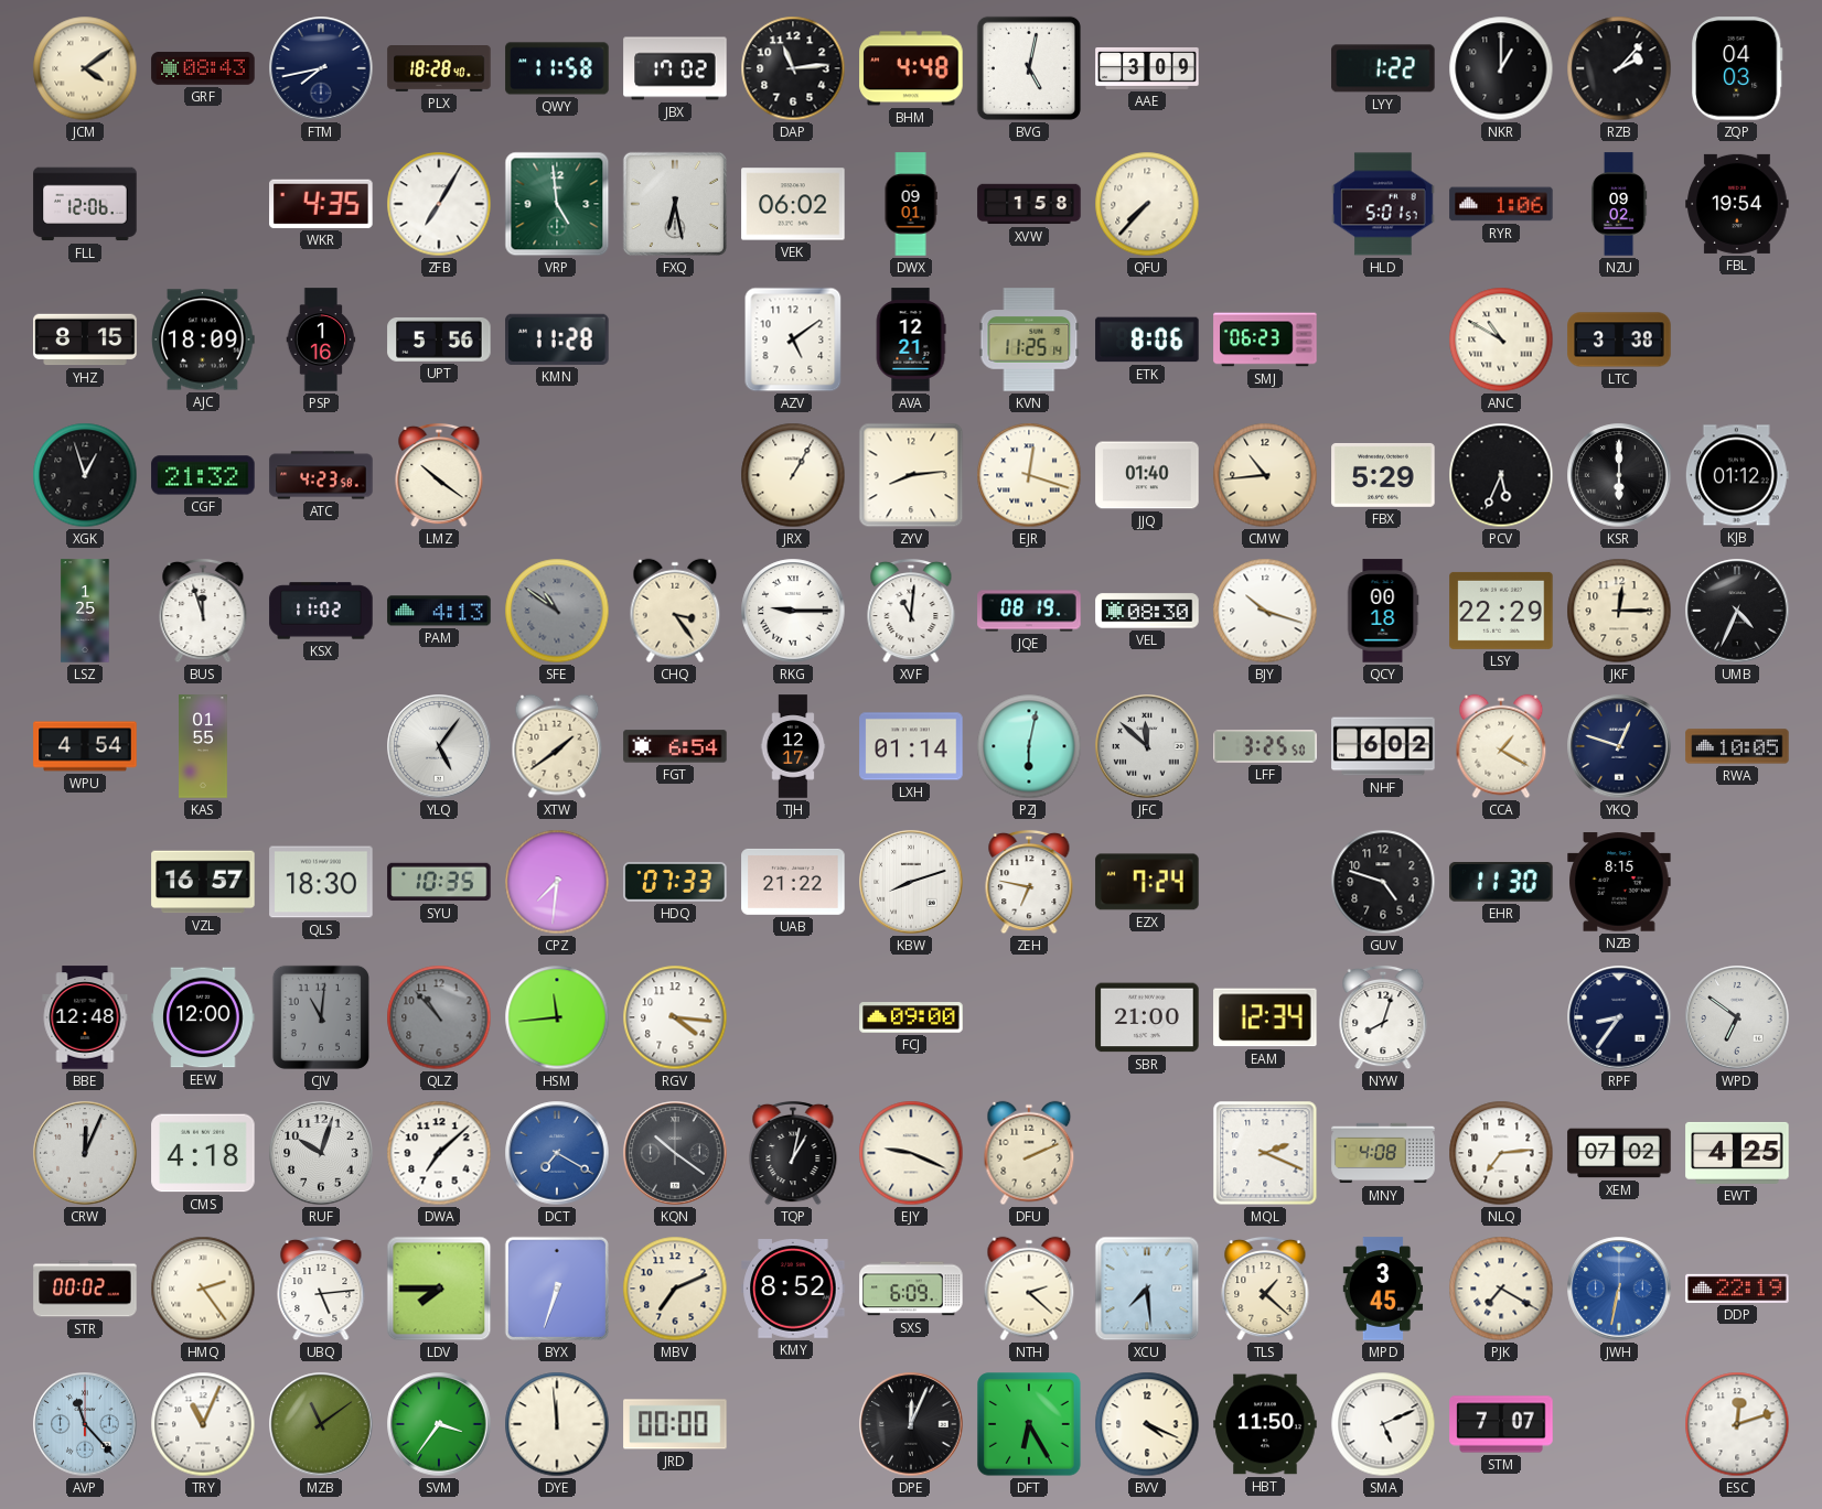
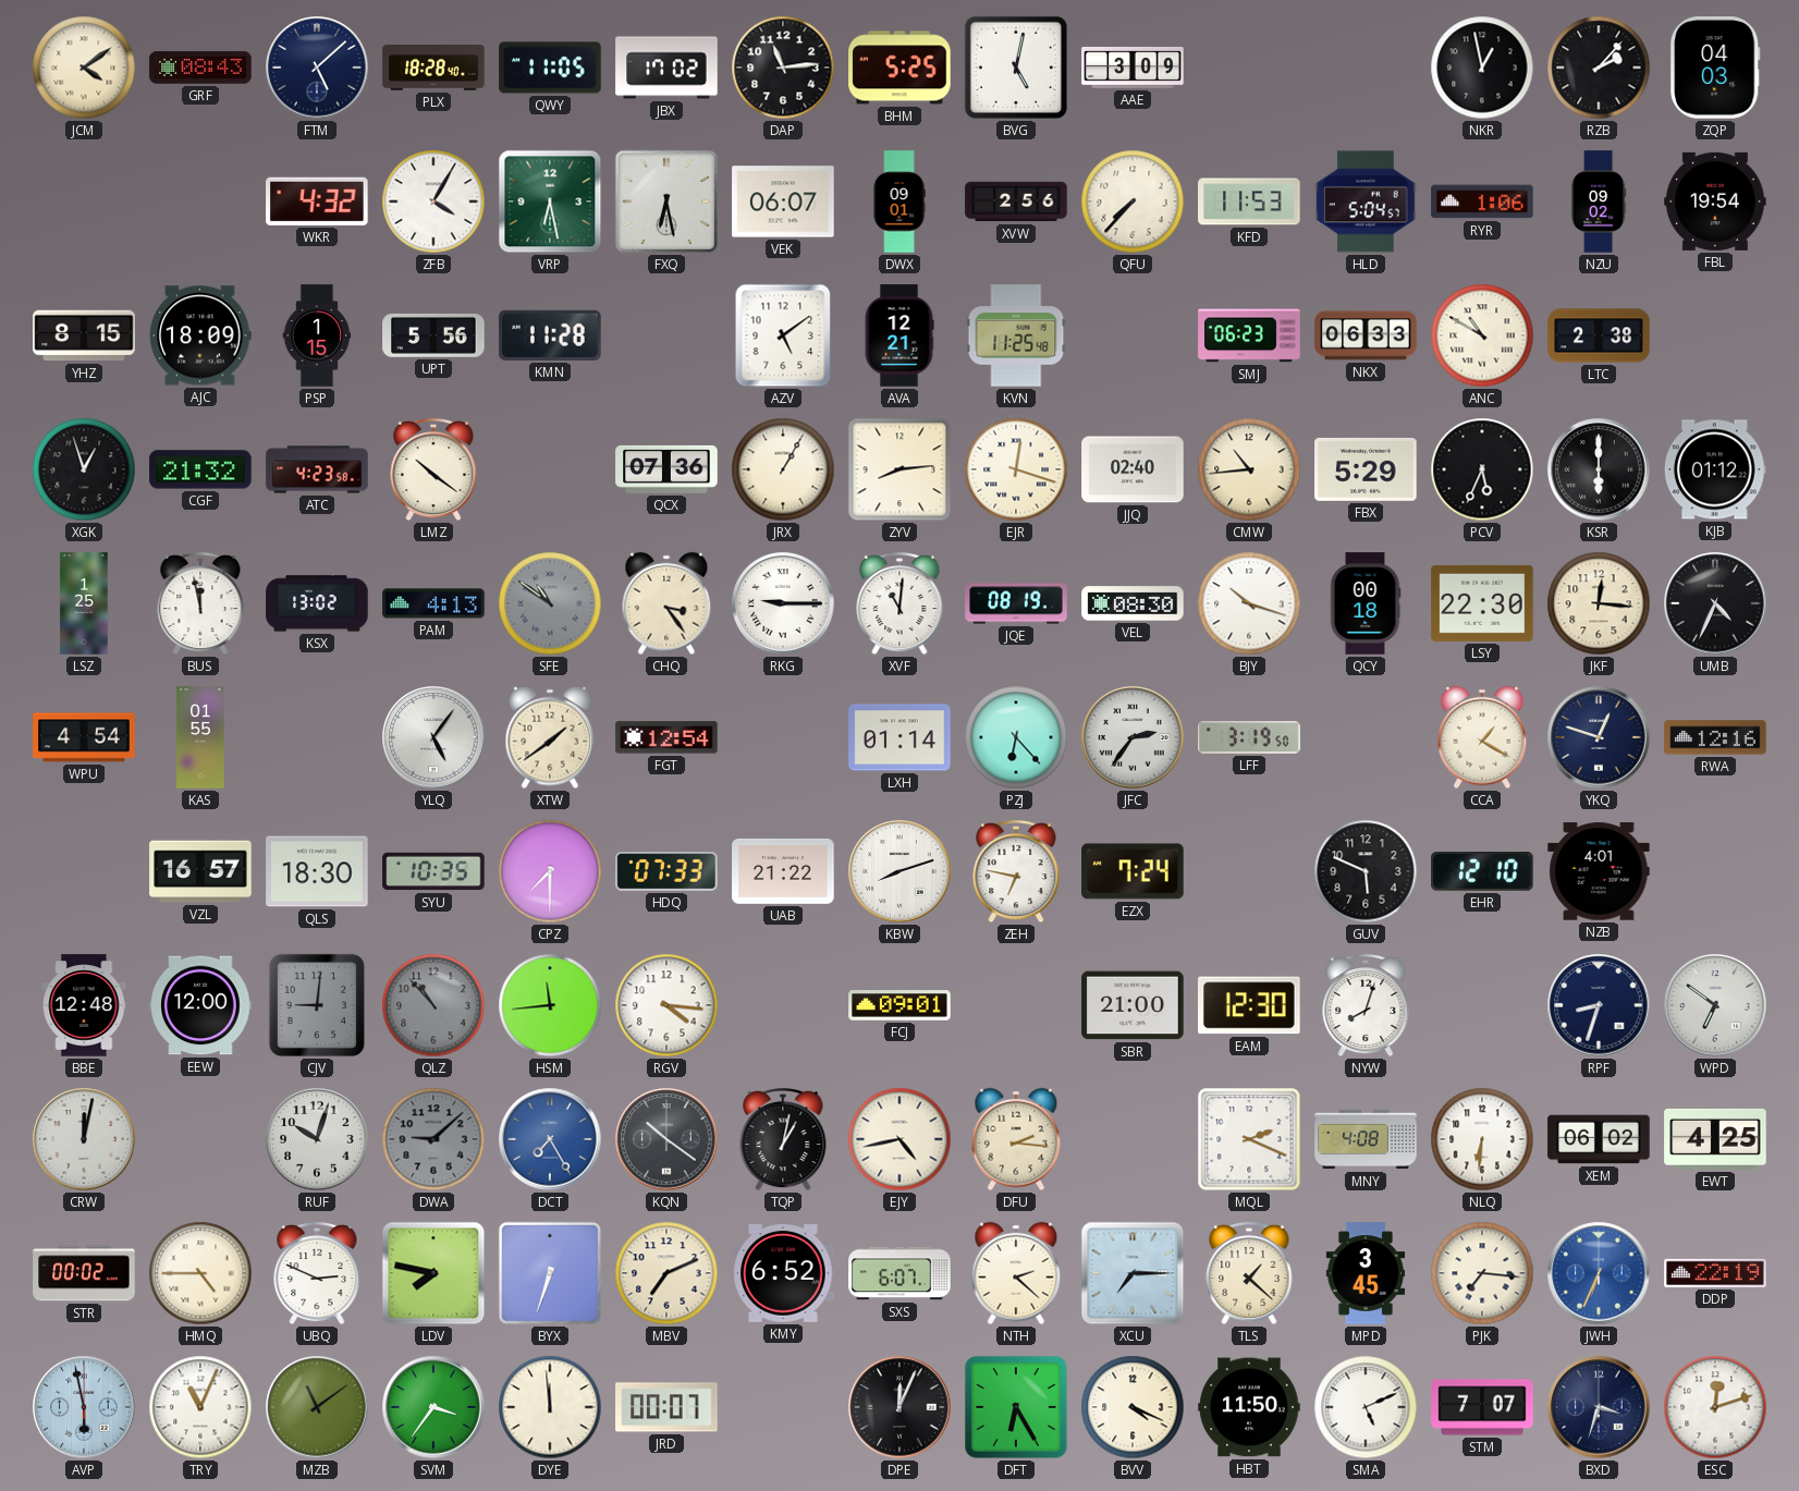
FTM: 7:43 -> 5:08 (317, 68)
QWY: 11:58 -> 11:05 (550, 68)
BHM: 4:48 -> 5:25 (899, 68)
LYY: 1:22 -> none (1383, 68)
NKR: 1:00 -> 12:58 (1482, 68)
FLL: 12:06 -> none (85, 204)
WKR: 4:35 -> 4:32 (317, 201)
ZFB: 7:05 -> 4:05 (433, 201)
VRP: 4:59 -> 6:28 (550, 201)
VEK: 06:02 -> 06:07 (783, 201)
XVW: 1:58 -> 2:56 (1016, 201)
KFD: none -> 11:53 (1249, 201)
HLD: 5:01 -> 5:04 (1366, 201)
PSP: 1:16 -> 1:15 (317, 335)
KVN: 11:25:14 -> 11:25:48 (1016, 335)
ETK: 8:06 -> none (1147, 339)
NKX: none -> 06:33 (1366, 335)
LTC: 3:38 -> 2:38 (1599, 335)
QCX: none -> 07:36 (666, 469)
JJQ: 01:40 -> 02:40 (1133, 469)
BUS: 11:57 -> 11:58 (200, 603)
KSX: 11:02 -> 13:02 (317, 603)
LSY: 22:29 -> 22:30 (1482, 603)
JKF: 12:15 -> 12:16 (1599, 603)
FGT: 6:54 -> 12:54 (666, 737)
TJH: 12:17 -> none (793, 746)
PZJ: 6:02 -> 6:23 (1016, 737)
JFC: 11:52 -> 2:36 (1133, 737)
LFF: 3:25 -> 3:19 (1249, 737)
NHF: 6:02 -> none (1383, 746)
RWA: 10:05 -> 12:16 (1715, 737)
CPZ: 7:31 -> 7:30 (550, 871)
GUV: 4:48 -> 5:49 (1366, 871)
EHR: 11:30 -> 12:10 (1482, 872)
NZB: 8:15 -> 4:01 (1599, 871)
CJV: 11:01 -> 9:01 (317, 1005)
FCJ: 09:00 -> 09:01 (899, 1005)
EAM: 12:34 -> 12:30 (1249, 1005)
RPF: 8:36 -> 8:33 (1599, 1005)
CRW: 12:04 -> 12:02 (84, 1139)
CMS: 4:18 -> none (203, 1153)
DWA: 7:08 -> 9:08 (433, 1139)
DWA dial: white -> grey (433, 1139)
DCT: 7:20 -> 7:25 (550, 1139)
EJY: 9:19 -> 4:43 (899, 1139)
DFU: 2:11 -> 2:16 (1016, 1139)
NLQ: 7:14 -> 6:31 (1482, 1139)
XEM: 07:02 -> 06:02 (1599, 1139)
HMQ: 2:24 -> 4:45 (200, 1273)
UBQ: 5:14 -> 2:49 (317, 1273)
LDV: 7:45 -> 7:47 (433, 1273)
KMY: 8:52 -> 6:52 (783, 1274)
SXS: 6:09 -> 6:07 (899, 1273)
XCU: 7:29 -> 7:15 (1133, 1273)
PJK: 7:20 -> 7:16 (1482, 1273)
JWH: 6:32 -> 6:34 (1599, 1273)
AVP: 11:23 -> 5:58 (84, 1407)
JRD: 00:00 -> 00:07 (666, 1407)
BXD: none -> 3:33 (1599, 1407)
